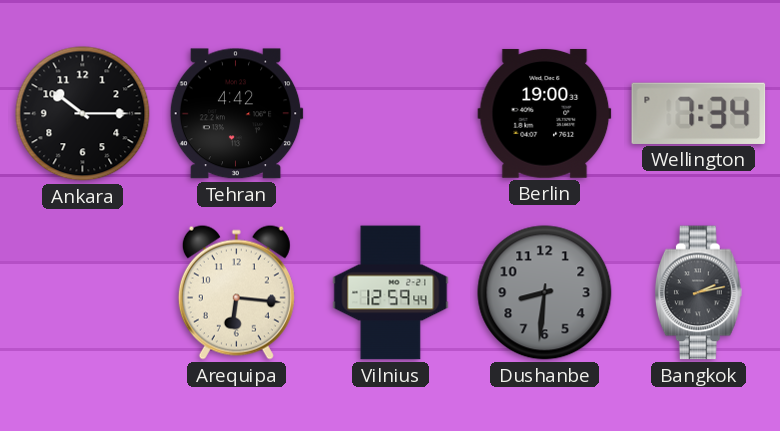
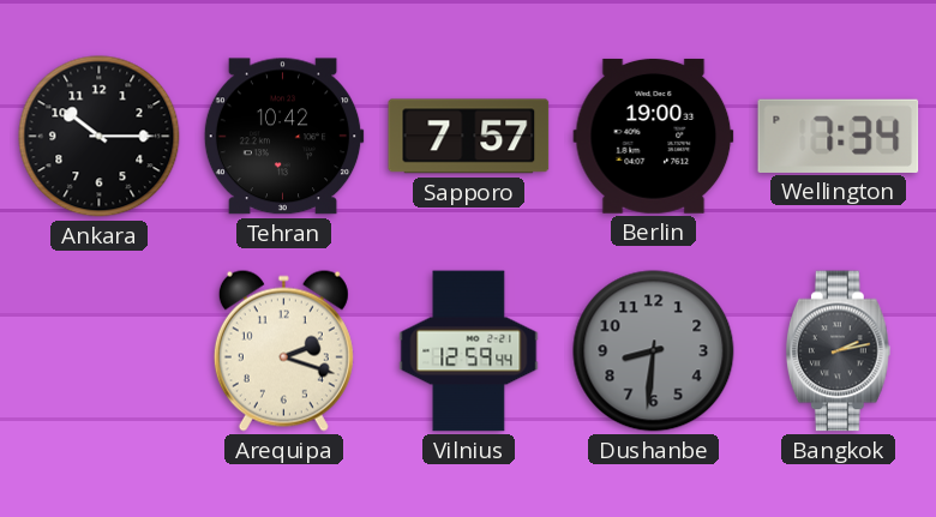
Tehran: 4:42 -> 10:42 (283, 137)
Sapporo: none -> 7:57 (469, 137)
Arequipa: 6:16 -> 2:18 (283, 350)
